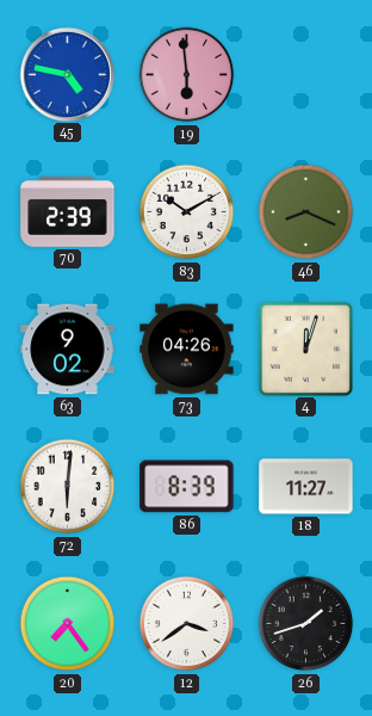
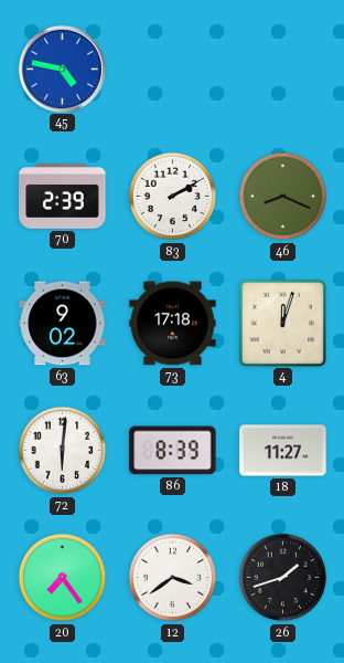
19: 5:59 -> none (187, 75)
83: 10:10 -> 2:10 (173, 197)
73: 04:26 -> 17:18 (173, 324)
